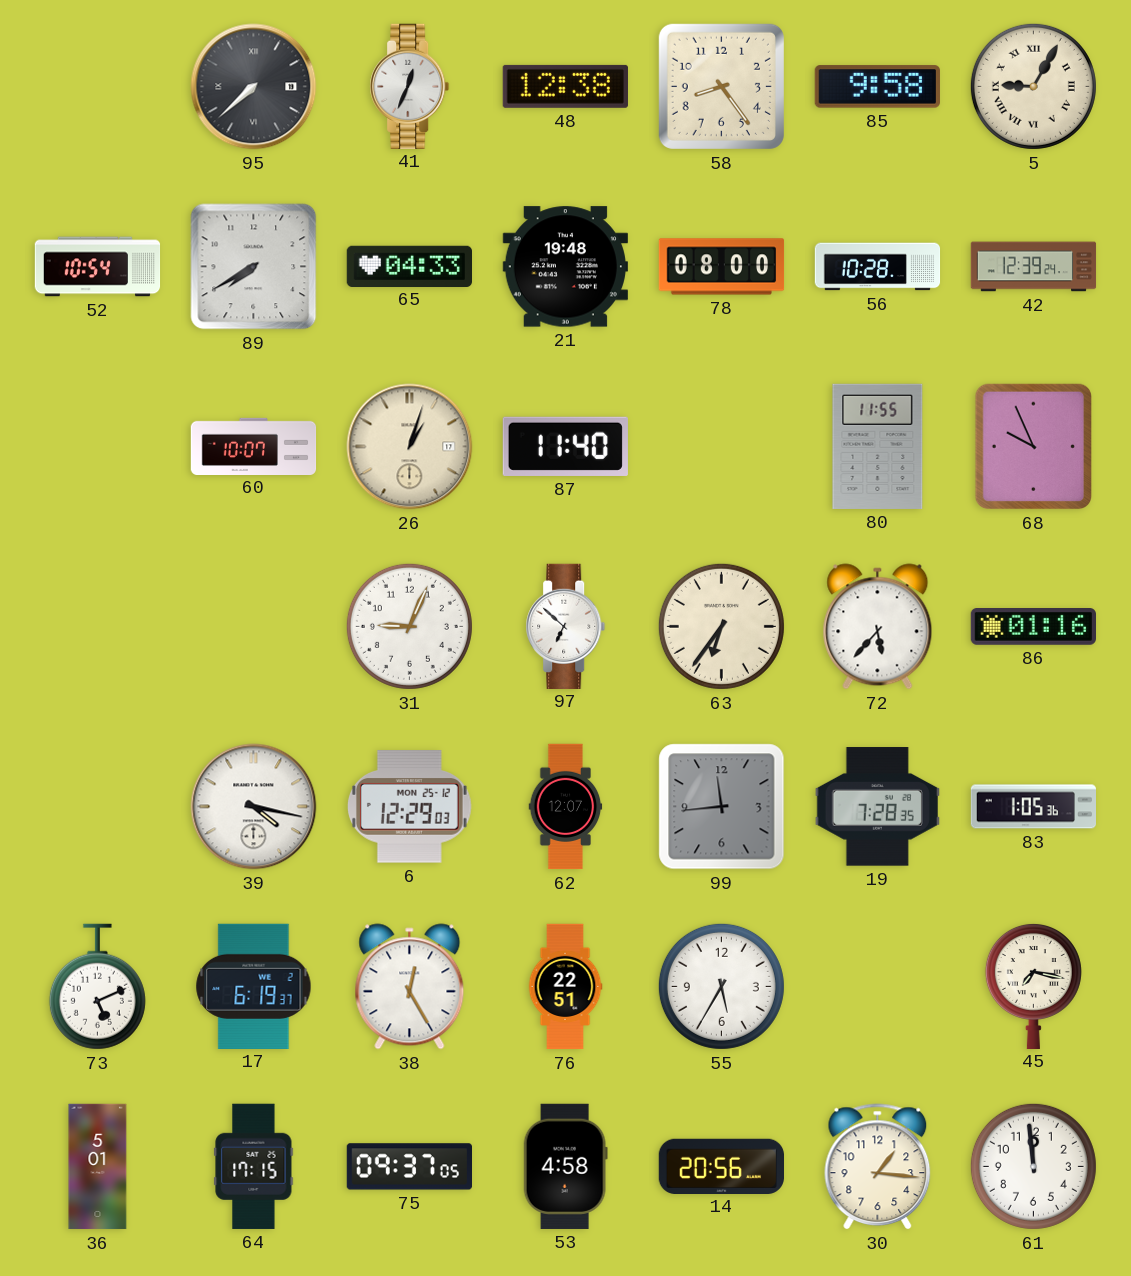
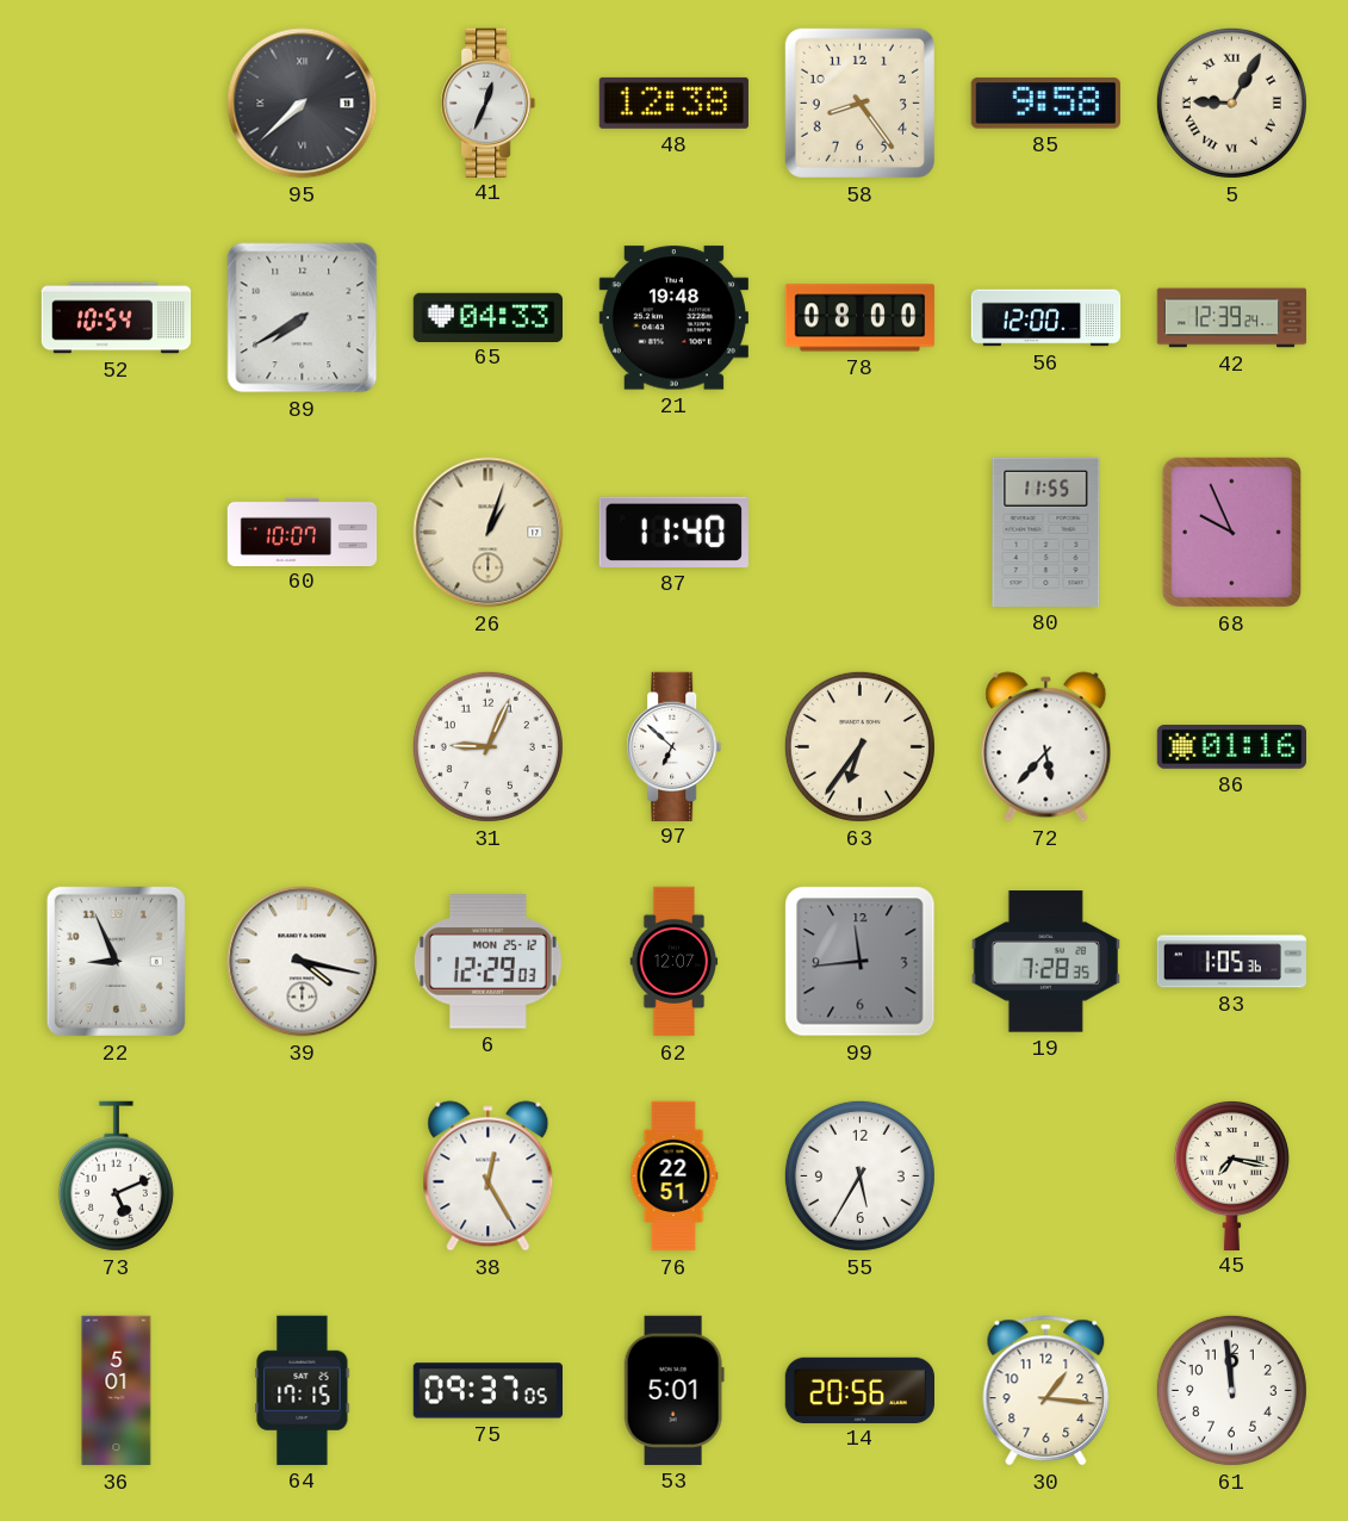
56: 10:28 -> 12:00 (1046, 318)
22: none -> 8:56 (116, 961)
17: 6:19 -> none (254, 986)
53: 4:58 -> 5:01 (673, 1390)
